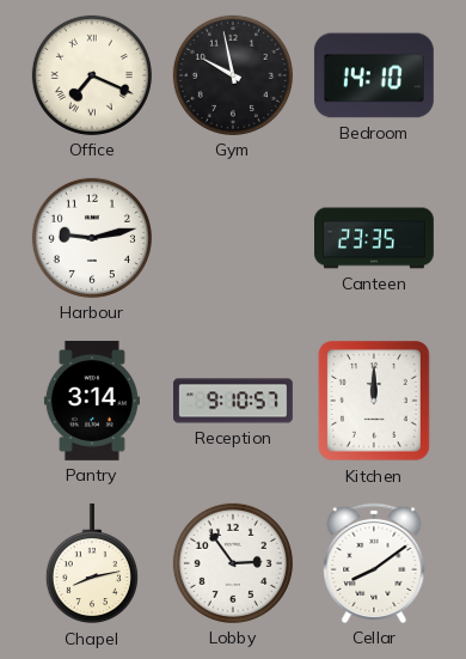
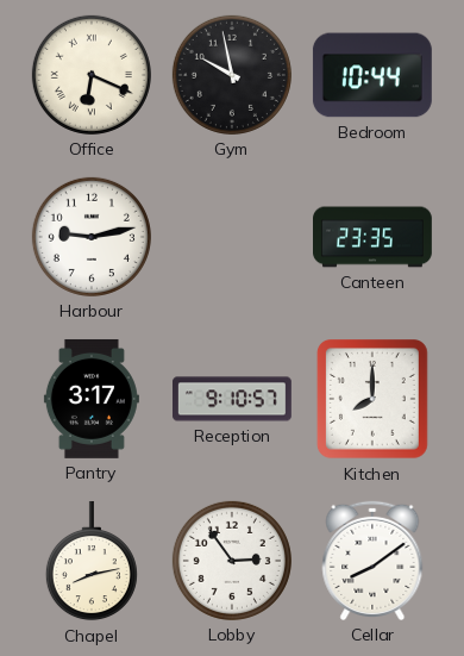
Office: 7:19 -> 6:19 (92, 75)
Bedroom: 14:10 -> 10:44 (372, 75)
Pantry: 3:14 -> 3:17 (92, 399)
Kitchen: 12:00 -> 8:00 (372, 400)
